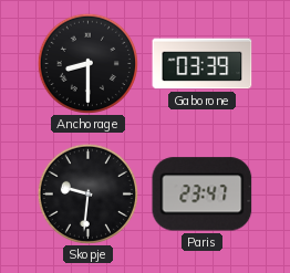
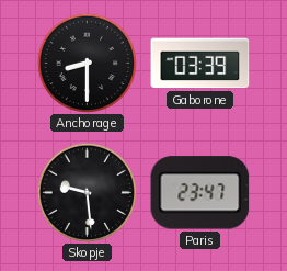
Skopje: 9:31 -> 9:29 (87, 192)
